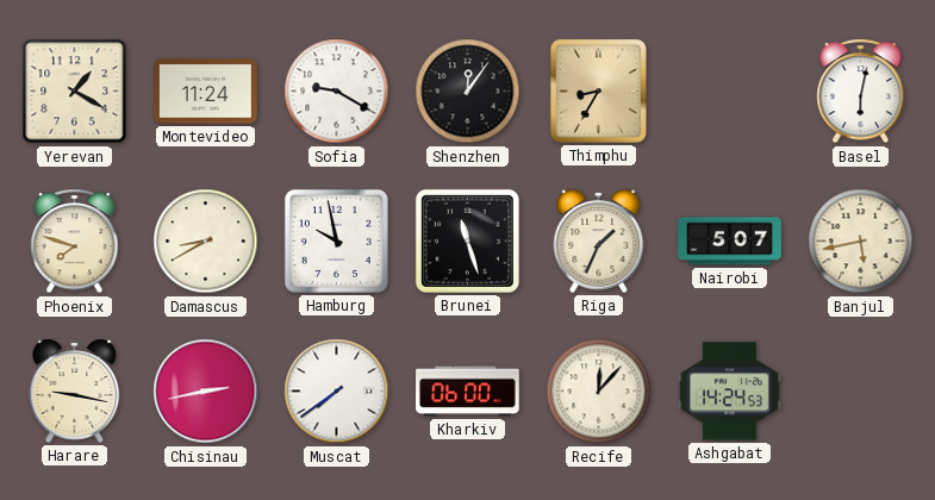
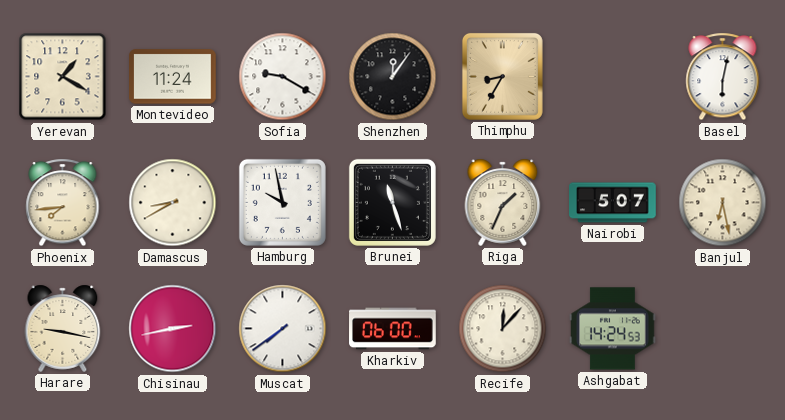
Phoenix: 7:48 -> 7:44 (63, 203)
Banjul: 5:43 -> 6:28 (723, 203)
